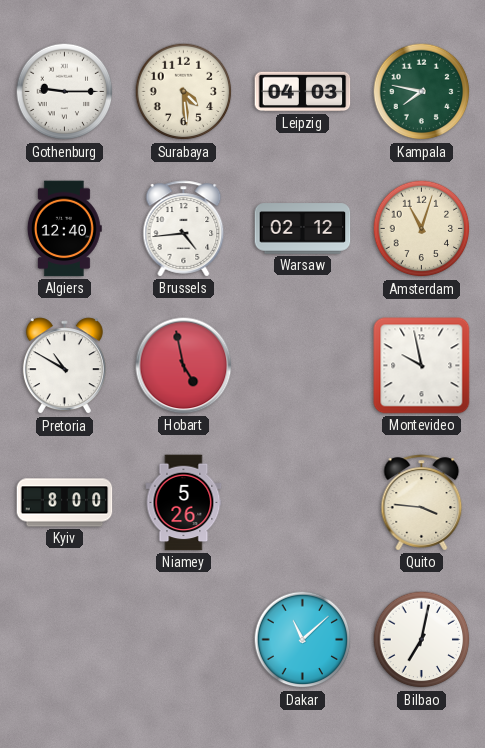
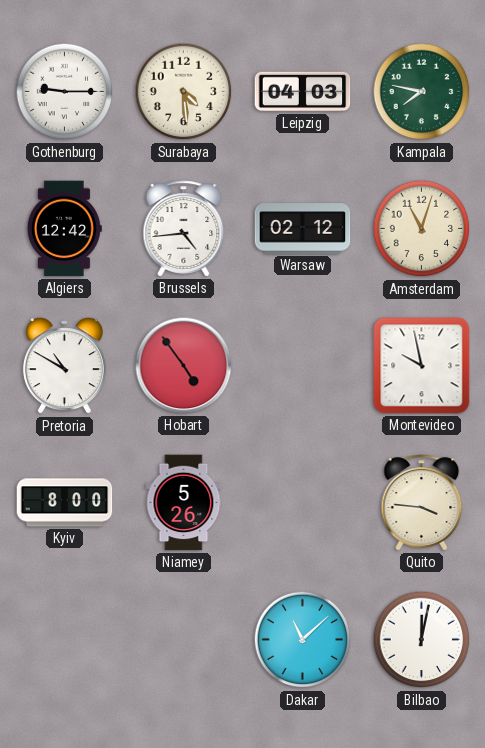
Algiers: 12:40 -> 12:42 (64, 229)
Hobart: 4:58 -> 4:54 (184, 366)
Bilbao: 7:02 -> 12:02 (422, 640)
